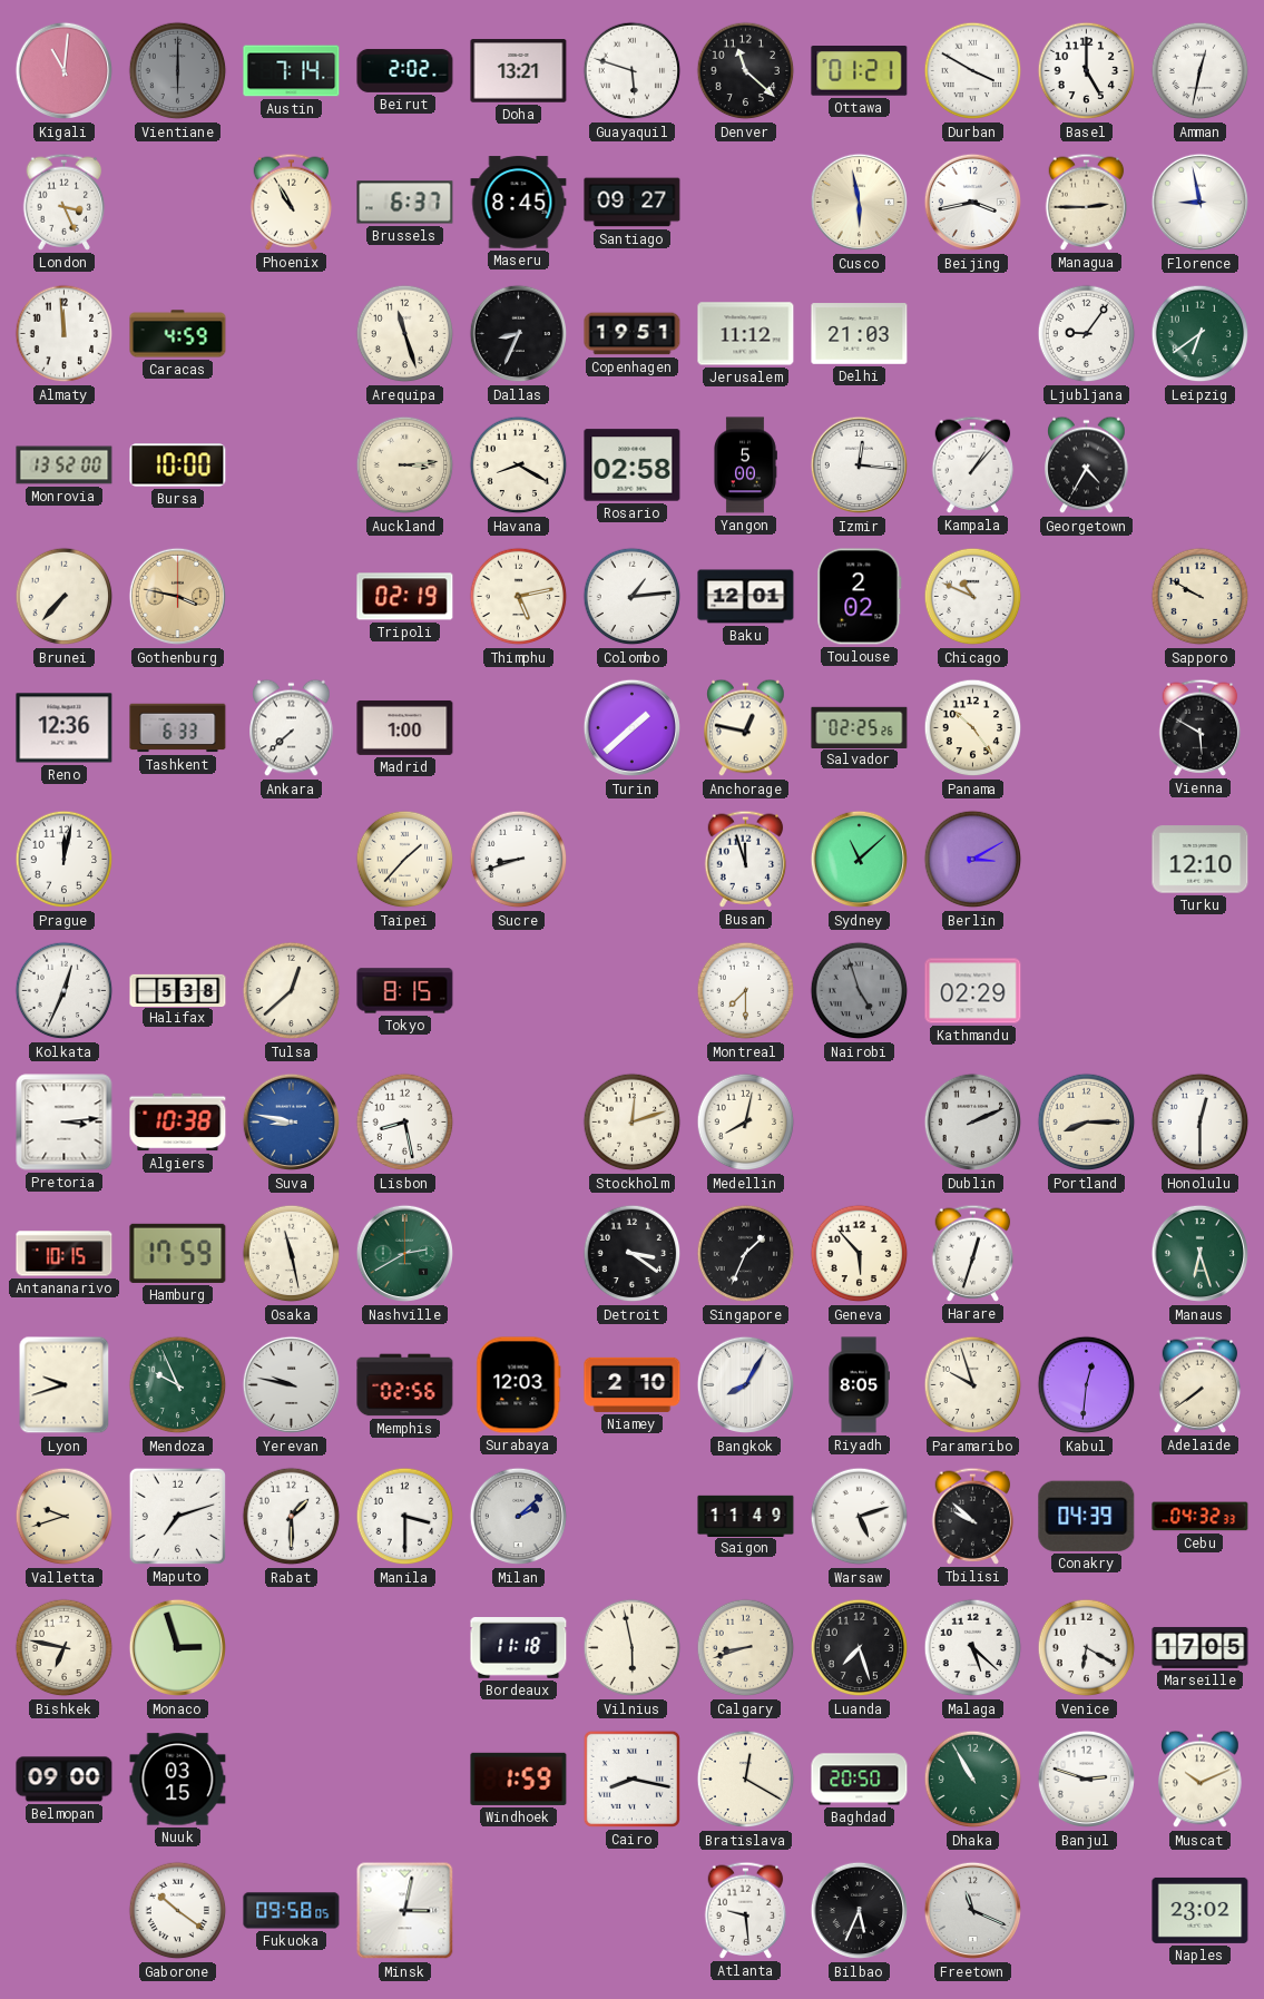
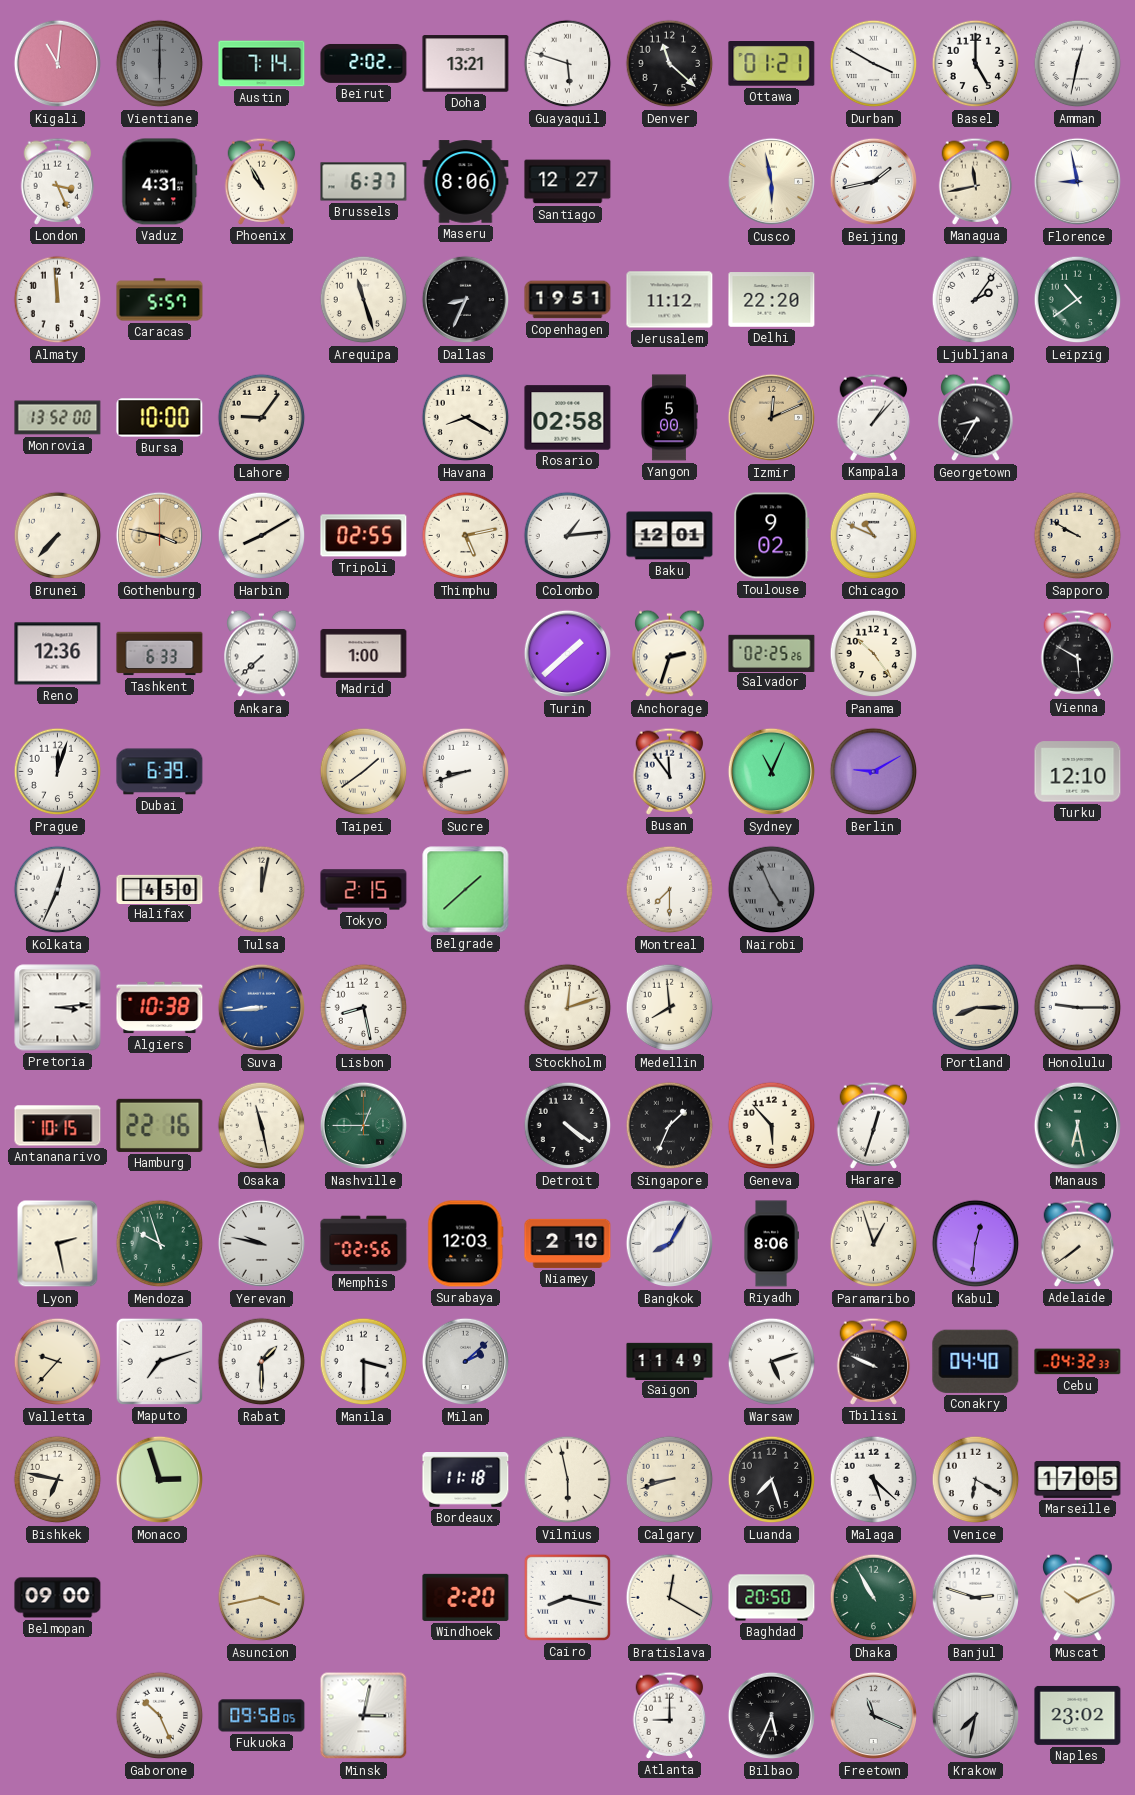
Vaduz: none -> 4:31 (160, 182)
Maseru: 8:45 -> 8:06 (466, 182)
Santiago: 09:27 -> 12:27 (568, 182)
Beijing: 3:43 -> 1:43 (874, 182)
Managua: 2:45 -> 11:43 (976, 181)
Caracas: 4:59 -> 5:57 (160, 300)
Delhi: 21:03 -> 22:20 (772, 300)
Ljubljana: 9:06 -> 2:06 (976, 300)
Leipzig: 6:39 -> 10:39 (1078, 300)
Lahore: none -> 9:06 (262, 418)
Auckland: 3:14 -> none (405, 466)
Izmir: 12:16 -> 12:11 (772, 418)
Izmir dial: white -> champagne (772, 418)
Georgetown: 4:35 -> 8:35 (976, 418)
Harbin: none -> 8:10 (262, 536)
Tripoli: 02:19 -> 02:55 (364, 536)
Toulouse: 2:02 -> 9:02 (772, 536)
Anchorage: 12:47 -> 2:33 (670, 654)
Prague: 12:02 -> 12:03 (58, 772)
Dubai: none -> 6:39 (160, 772)
Taipei: 1:37 -> 1:39 (364, 772)
Busan: 11:57 -> 11:54 (670, 771)
Sydney: 11:08 -> 11:04 (772, 772)
Berlin: 3:10 -> 9:10 (874, 772)
Halifax: 5:38 -> 4:50 (160, 889)
Tulsa: 12:38 -> 12:02 (262, 890)
Tokyo: 8:15 -> 2:15 (364, 890)
Belgrade: none -> 1:38 (466, 890)
Nairobi: 4:57 -> 4:56 (772, 890)
Kathmandu: 02:29 -> none (973, 991)
Suva: 8:47 -> 8:44 (262, 1008)
Medellin: 8:02 -> 7:59 (670, 1008)
Dublin: 2:11 -> none (973, 1123)
Honolulu: 12:30 -> 9:15 (1078, 1008)
Hamburg: 17:59 -> 22:16 (160, 1125)
Nashville: 2:40 -> 12:45 (364, 1126)
Detroit: 3:21 -> 4:21 (568, 1126)
Manaus: 6:27 -> 6:28 (1078, 1126)
Lyon: 9:42 -> 2:28 (58, 1244)
Mendoza: 9:56 -> 9:57 (160, 1244)
Riyadh: 8:05 -> 8:06 (771, 1244)
Paramaribo: 9:57 -> 12:57 (874, 1244)
Valletta: 9:42 -> 9:37 (58, 1362)
Tbilisi: 9:52 -> 9:49 (874, 1361)
Conakry: 04:39 -> 04:40 (976, 1361)
Nuuk: 03:15 -> none (178, 1780)
Asuncion: none -> 3:43 (262, 1598)
Windhoek: 1:59 -> 2:20 (466, 1597)
Gaborone: 10:21 -> 10:26 (160, 1716)
Atlanta: 9:29 -> 9:00 (670, 1715)
Krakow: none -> 7:32 (976, 1716)
